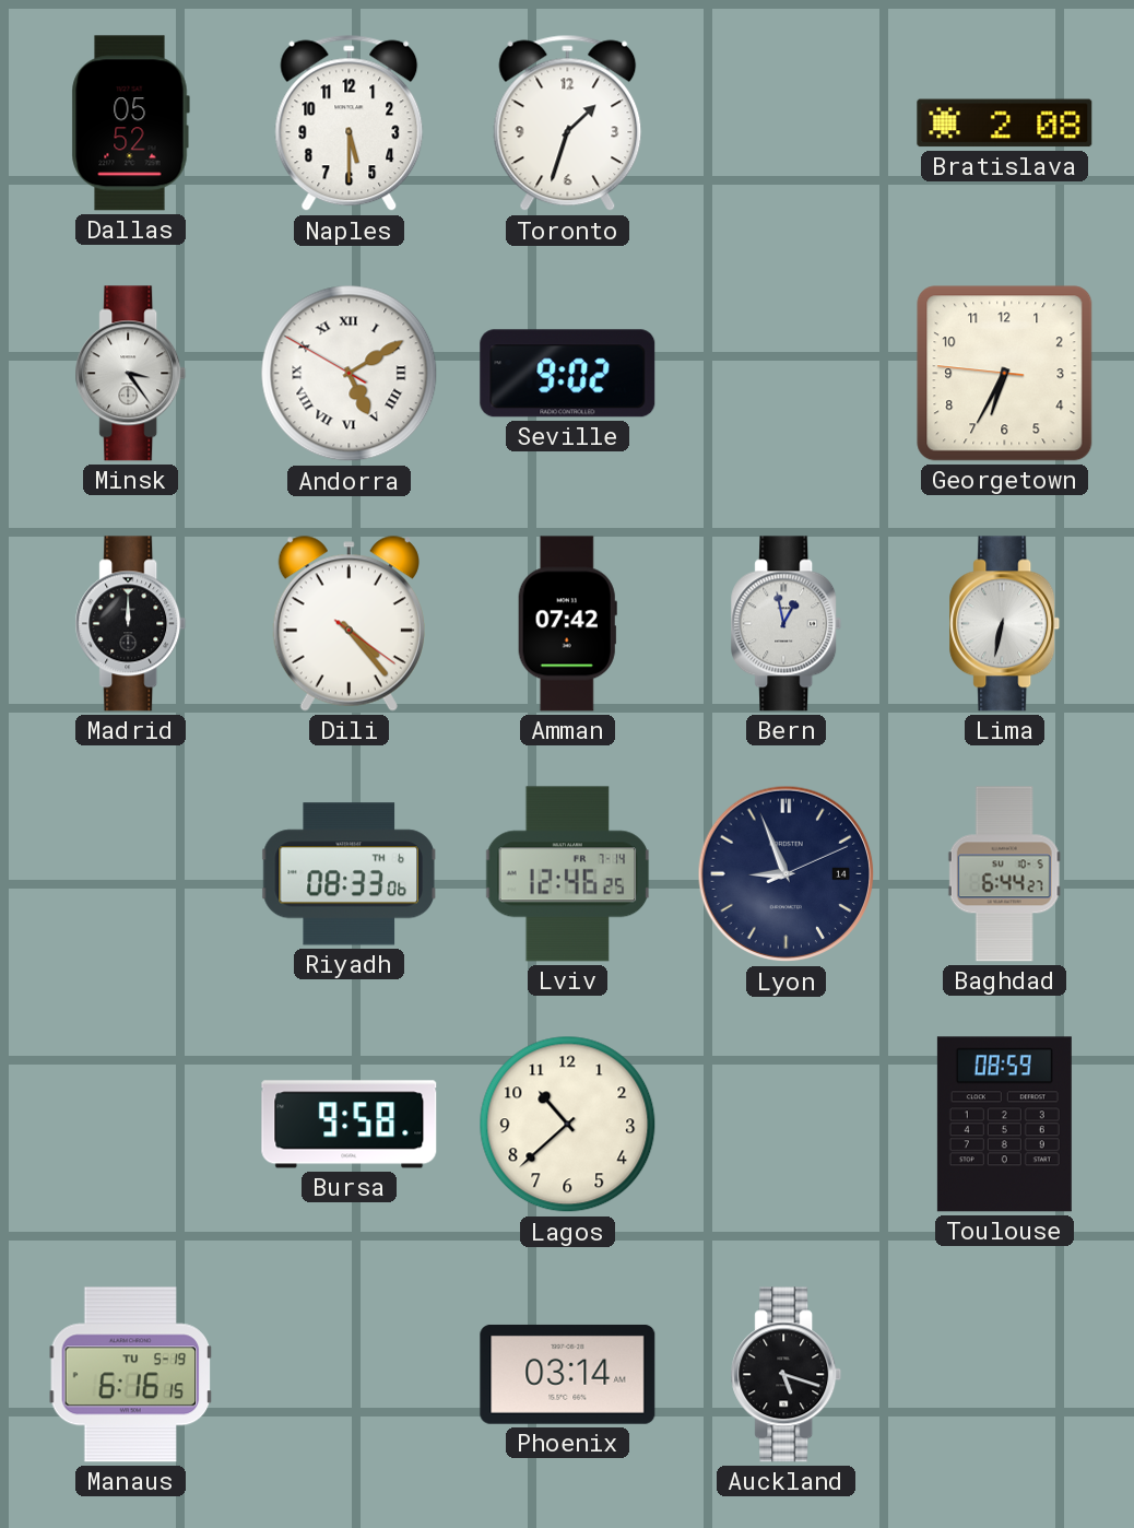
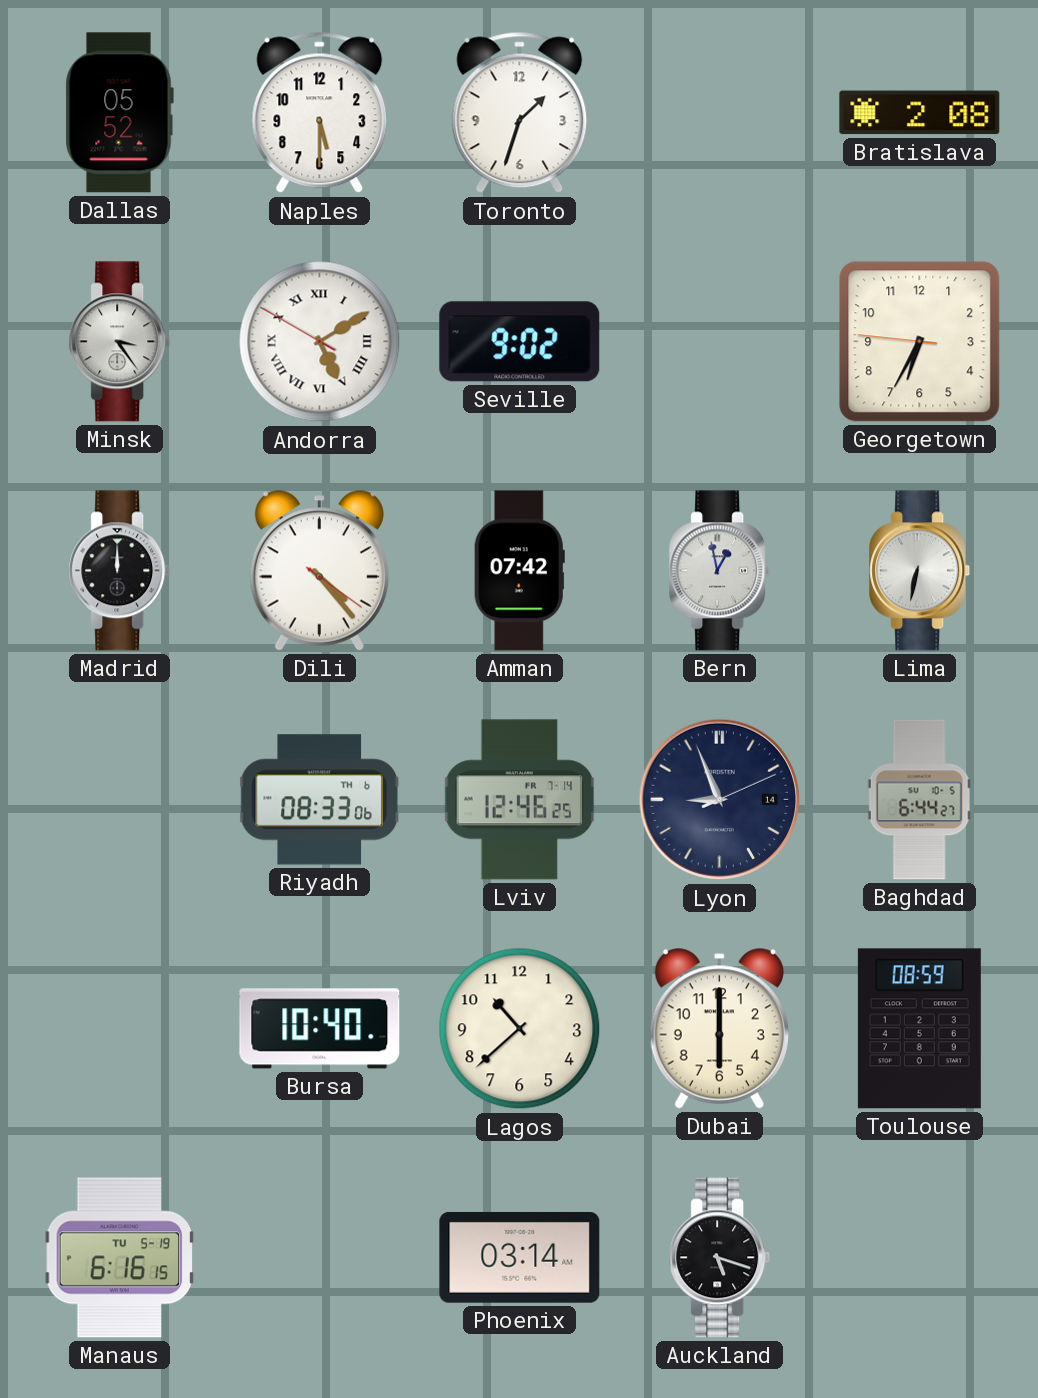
Bursa: 9:58 -> 10:40 (320, 1029)
Dubai: none -> 6:00 (719, 1029)
